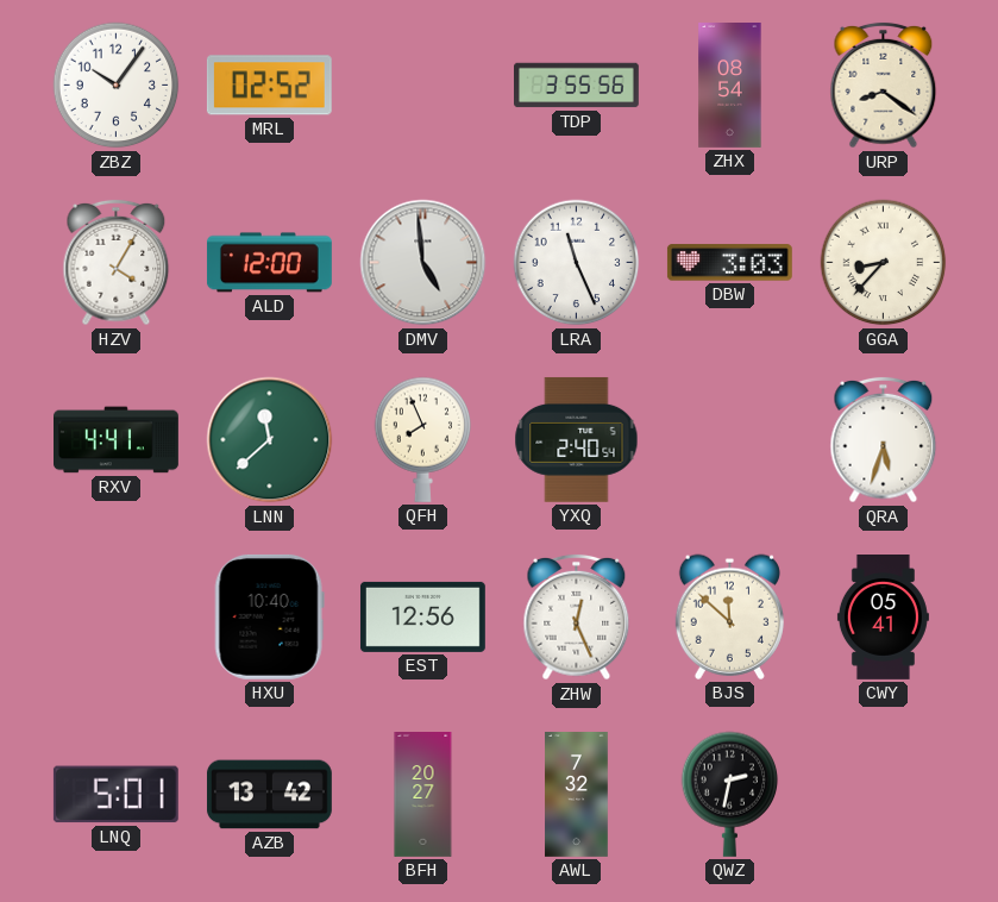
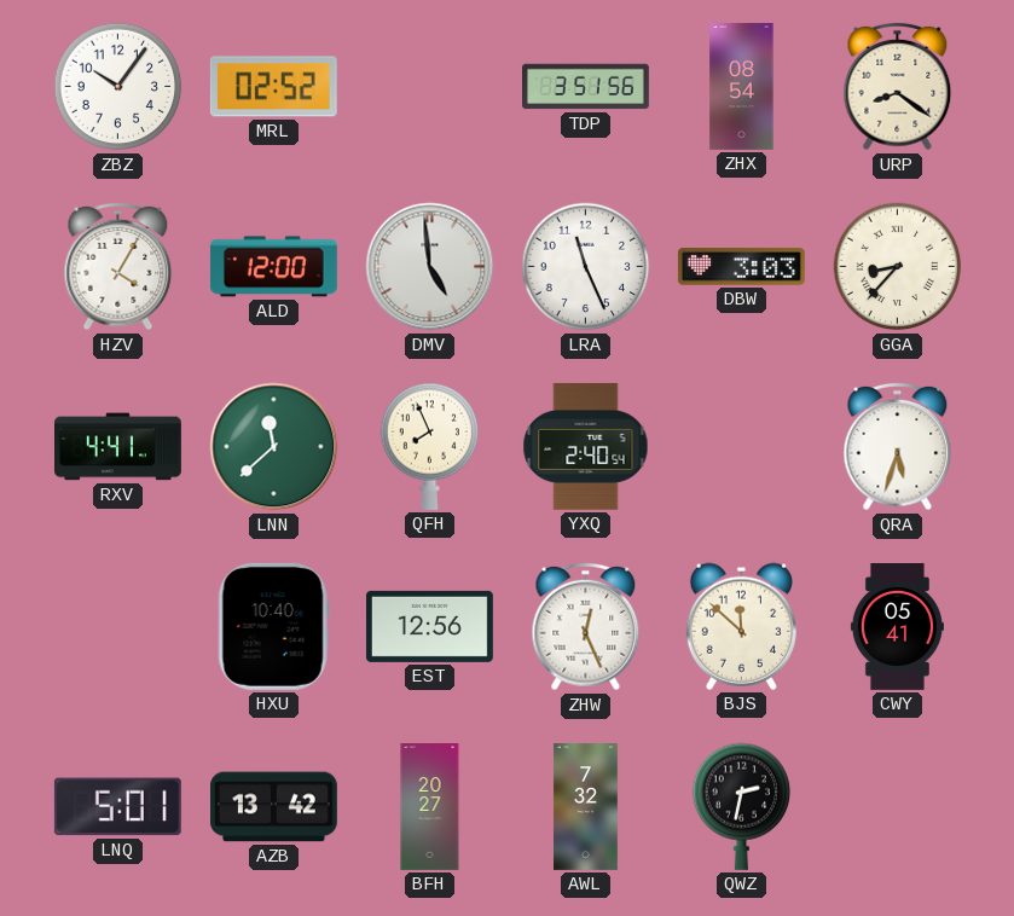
TDP: 3:55 -> 3:51 (586, 87)
